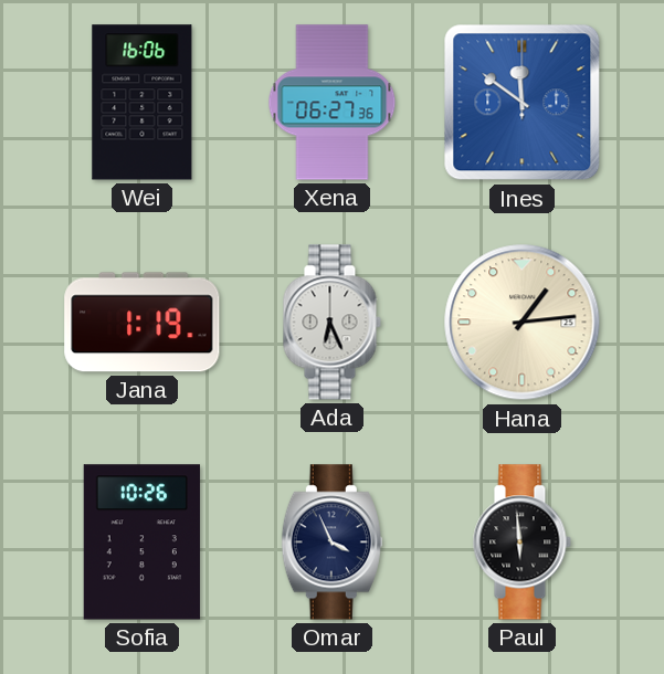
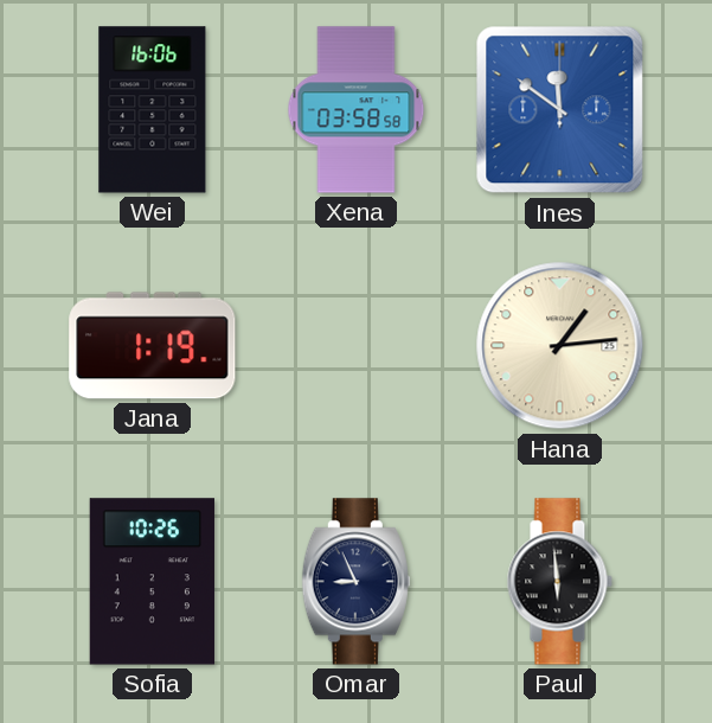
Xena: 06:27 -> 03:58 (357, 110)
Ada: 6:26 -> none (331, 323)
Omar: 3:56 -> 8:56 (355, 582)
